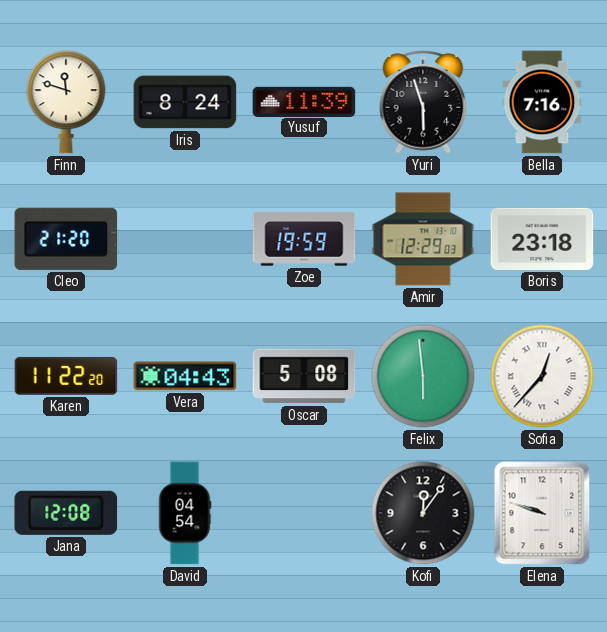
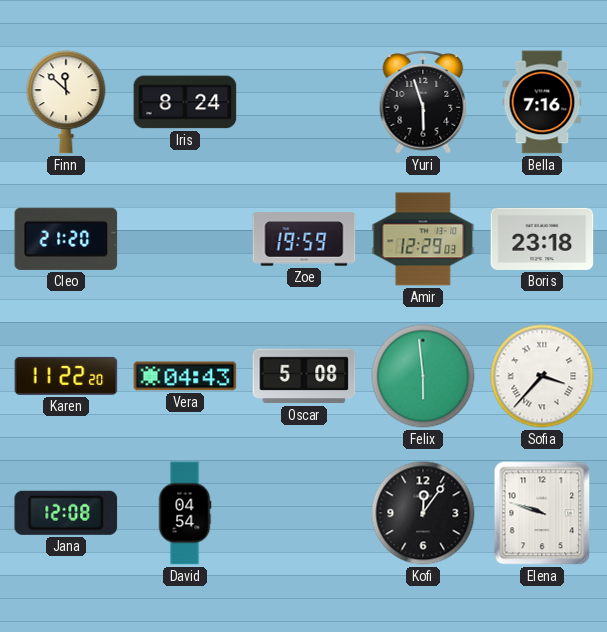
Finn: 11:48 -> 11:52 (66, 102)
Yusuf: 11:39 -> none (304, 101)
Sofia: 12:37 -> 3:37 (542, 376)
